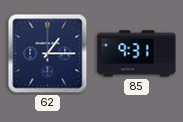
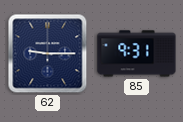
62: 1:15 -> 9:15 (48, 54)
